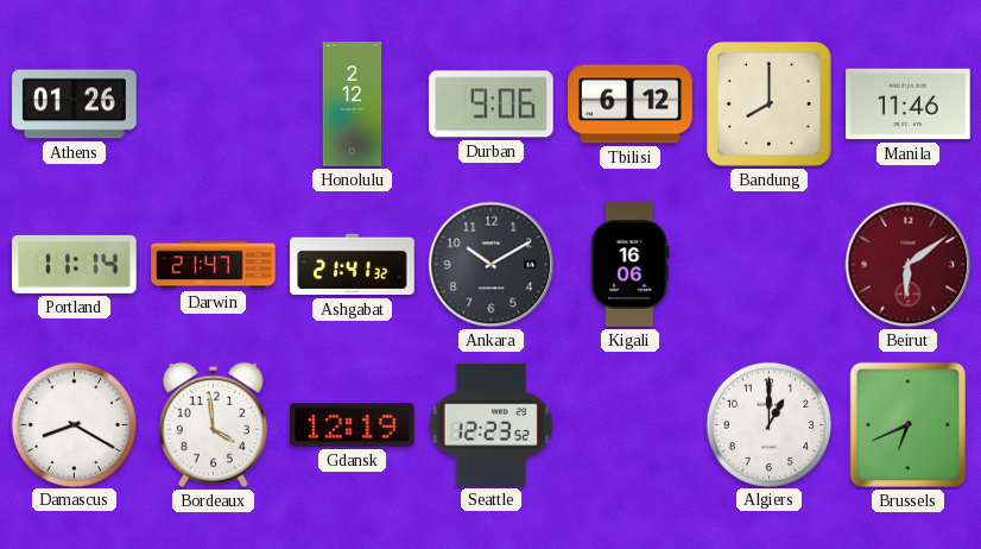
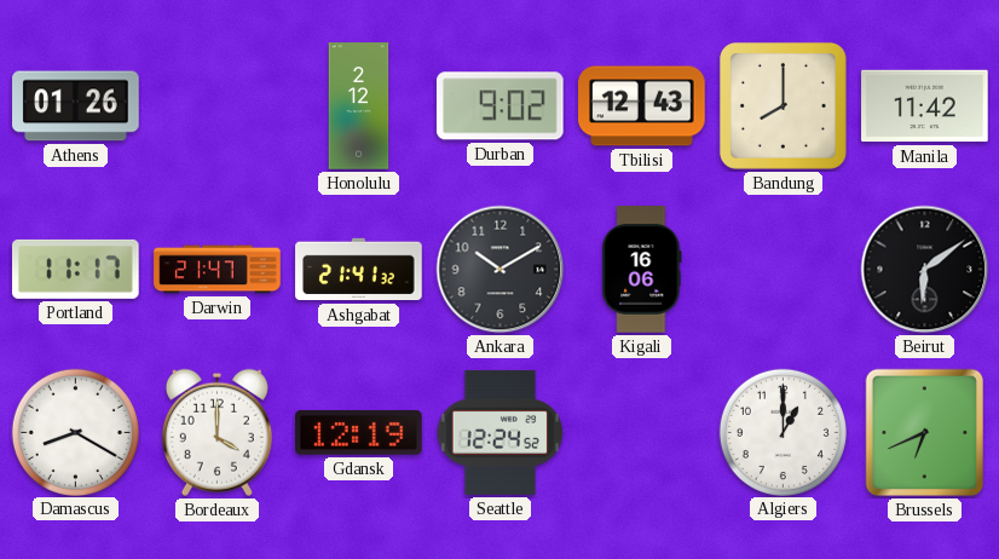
Durban: 9:06 -> 9:02 (500, 106)
Tbilisi: 6:12 -> 12:43 (642, 106)
Manila: 11:46 -> 11:42 (925, 106)
Portland: 11:14 -> 11:17 (76, 269)
Beirut dial: burgundy -> black (925, 270)
Bordeaux: 3:59 -> 4:00 (216, 432)
Seattle: 12:23 -> 12:24 (501, 432)
